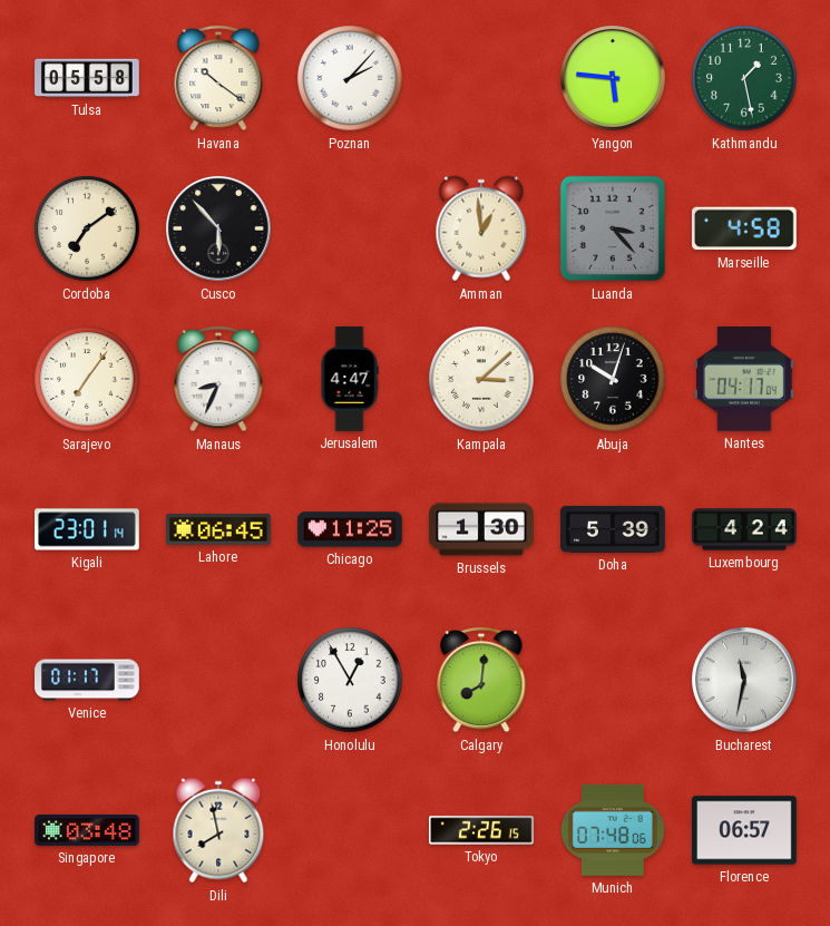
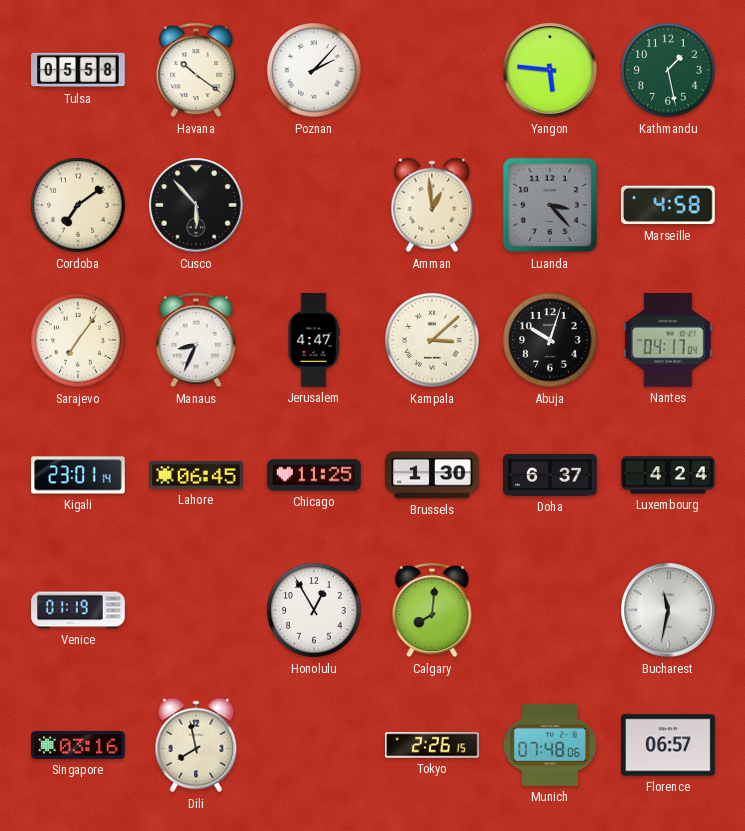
Doha: 5:39 -> 6:37 (550, 475)
Venice: 01:17 -> 01:19 (78, 610)
Singapore: 03:48 -> 03:16 (78, 745)
